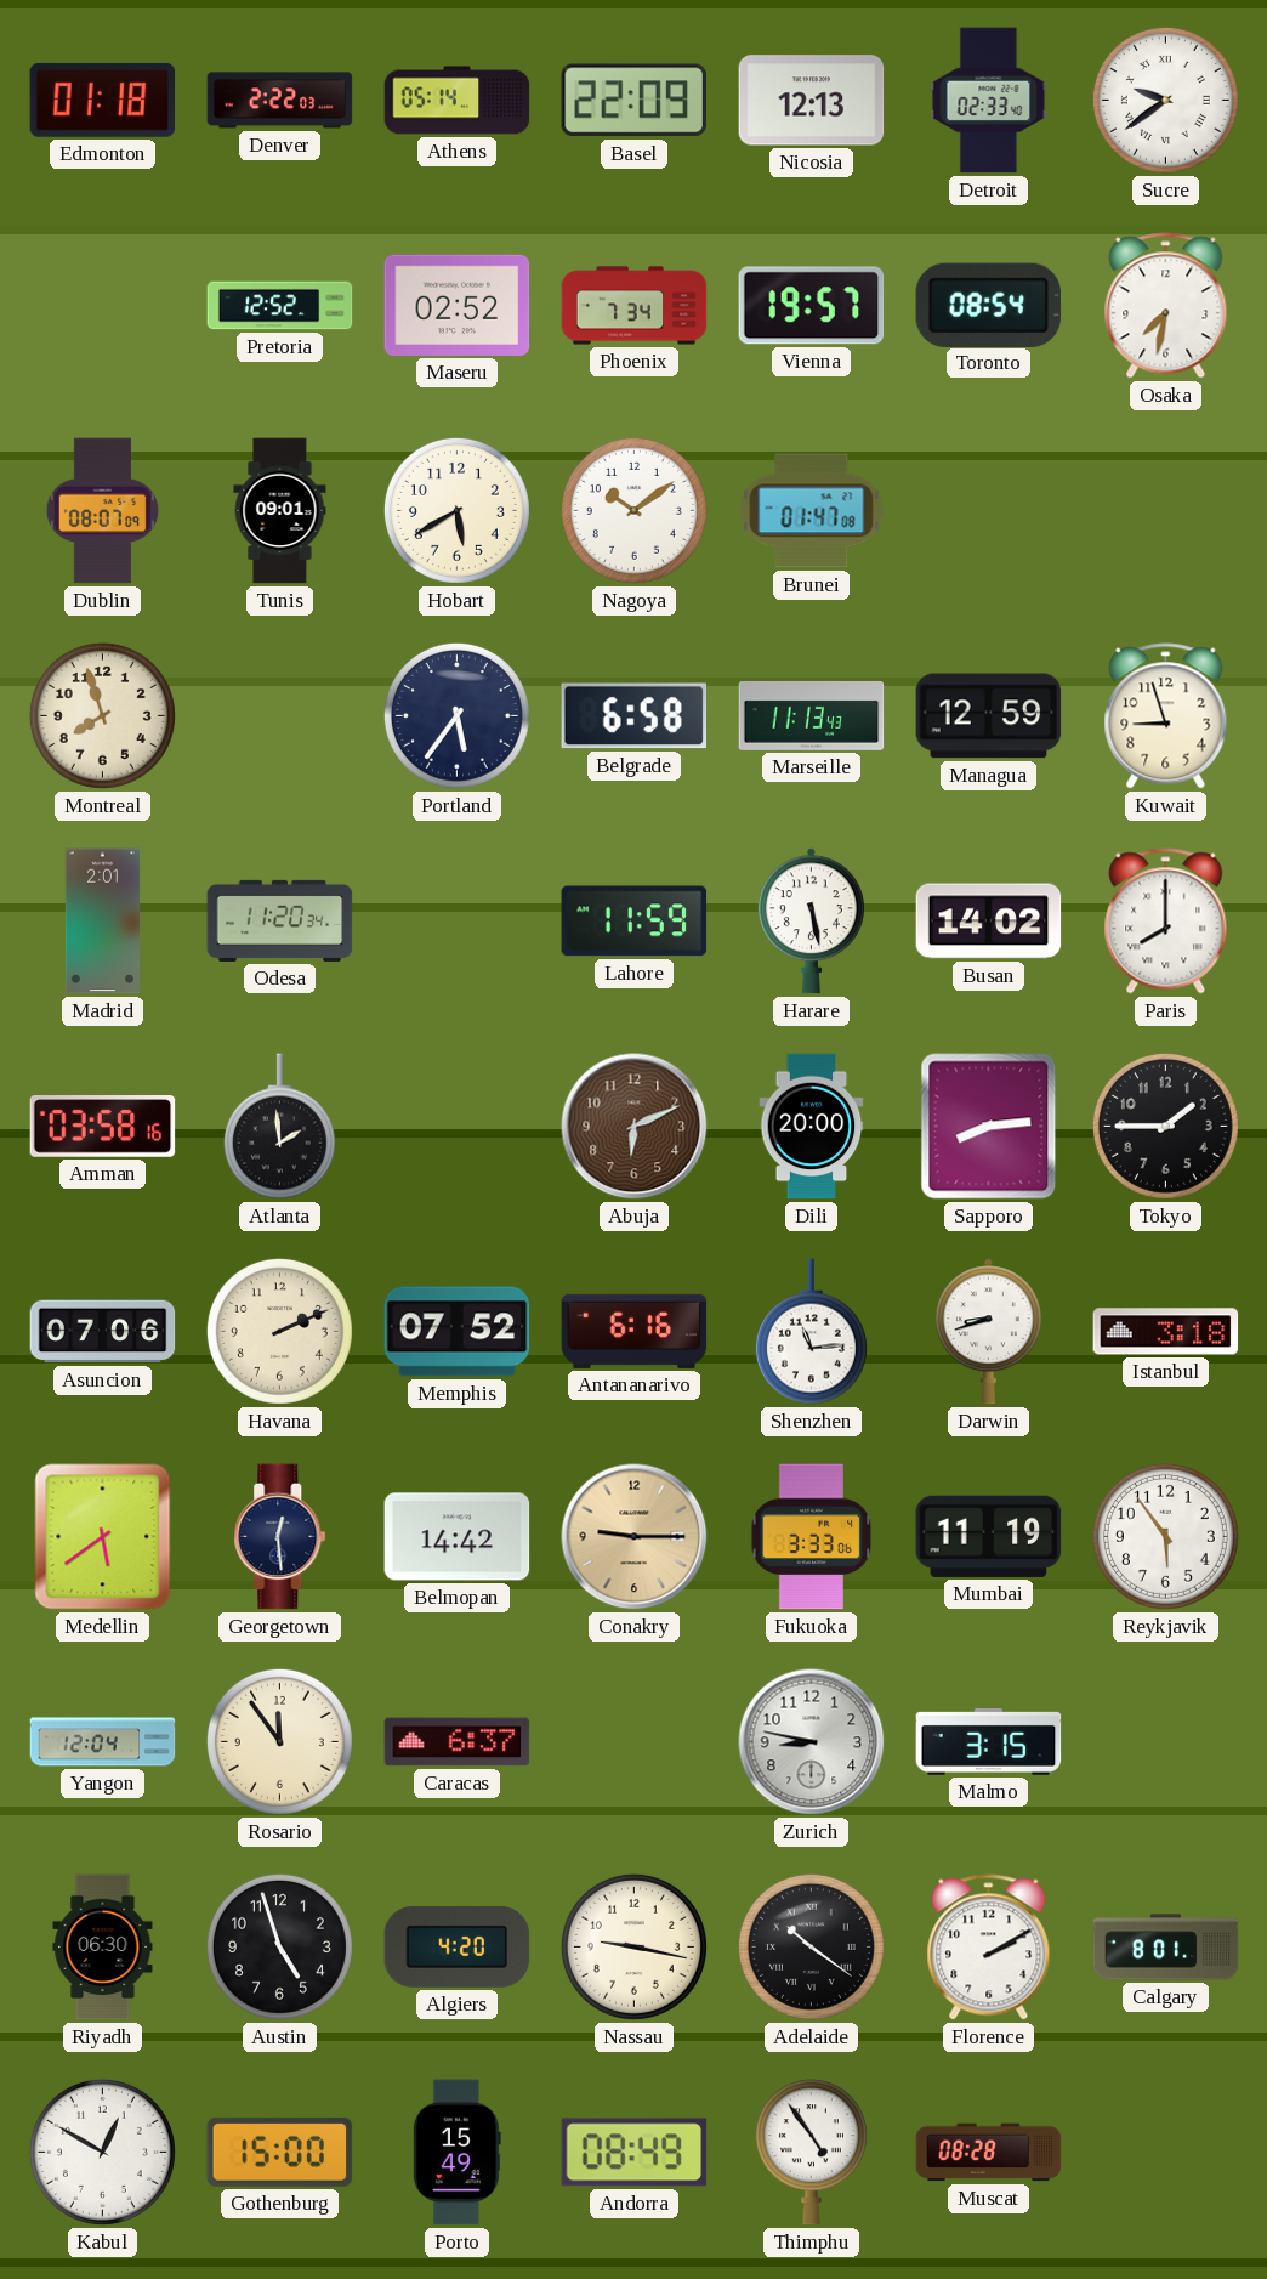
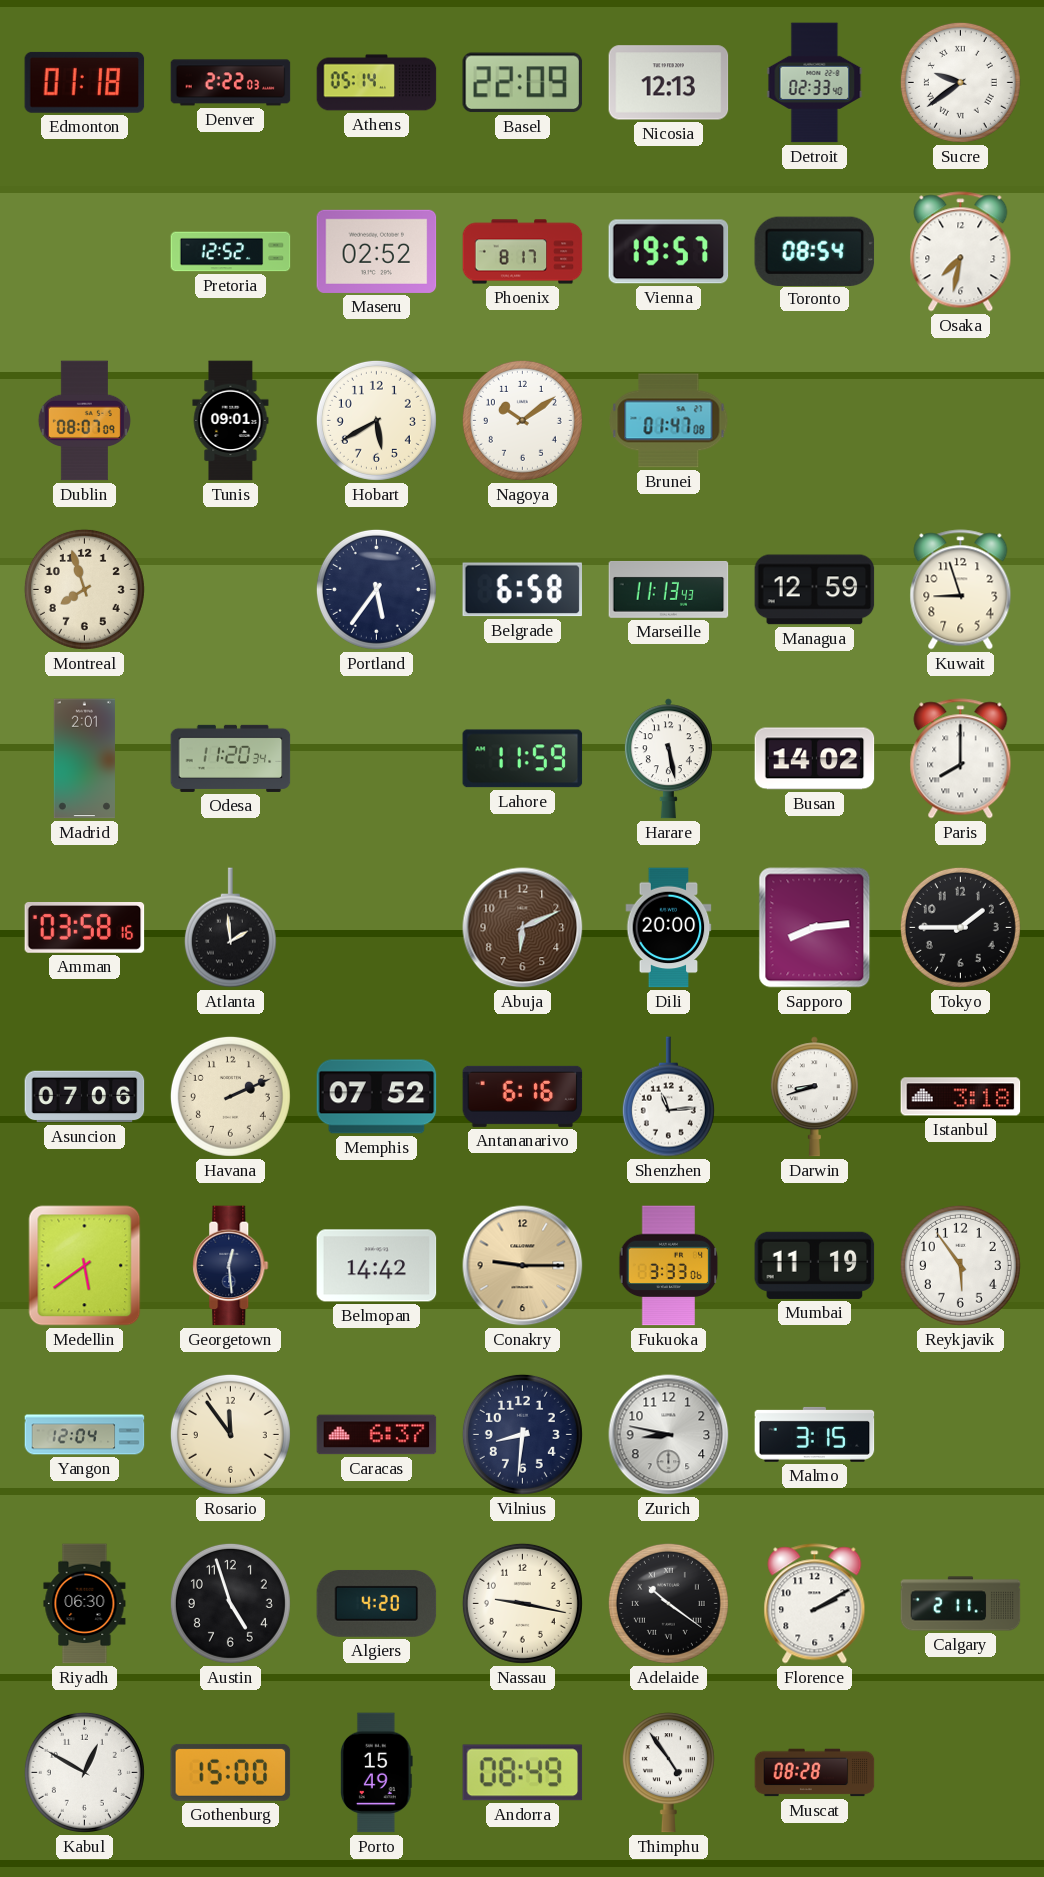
Phoenix: 7:34 -> 8:17 (523, 252)
Vilnius: none -> 8:31 (522, 1434)
Calgary: 8:01 -> 2:11 (961, 1604)
